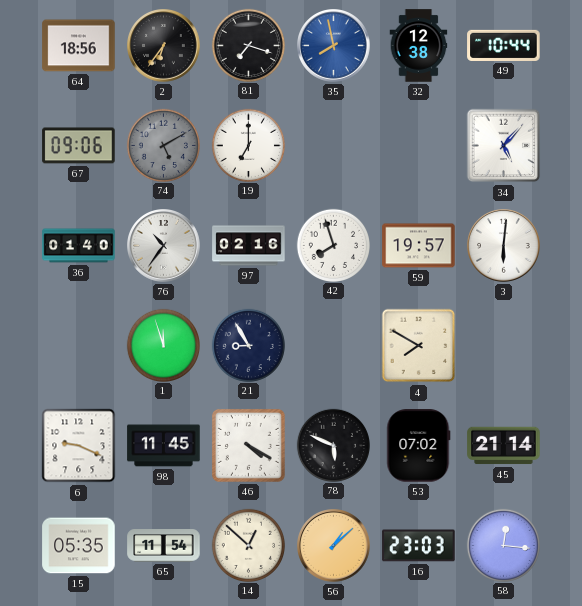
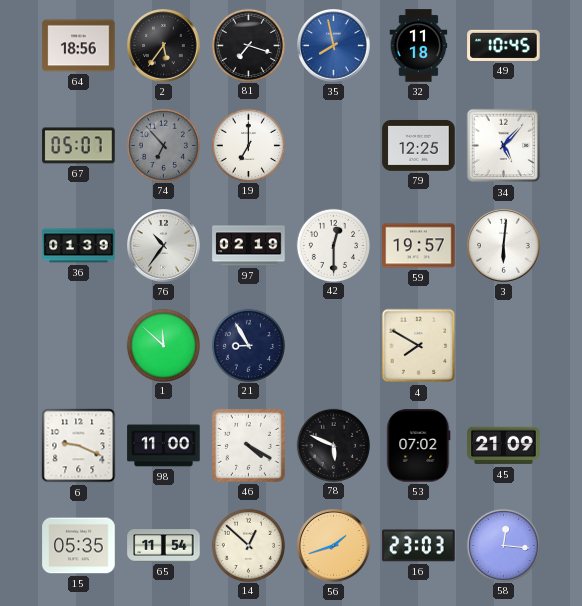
2: 6:36 -> 5:36 (164, 46)
32: 12:38 -> 11:18 (419, 46)
49: 10:44 -> 10:45 (504, 45)
67: 09:06 -> 05:07 (79, 146)
74: 5:10 -> 6:53 (163, 145)
79: none -> 12:25 (419, 145)
36: 01:40 -> 01:39 (79, 246)
97: 02:16 -> 02:19 (249, 246)
42: 7:57 -> 12:30 (333, 245)
1: 11:57 -> 11:52 (163, 345)
98: 11:45 -> 11:00 (164, 446)
45: 21:14 -> 21:09 (504, 446)
56: 1:08 -> 1:42 (334, 546)
